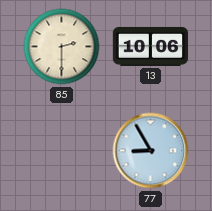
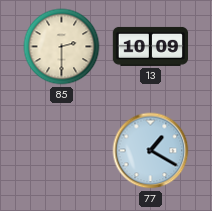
13: 10:06 -> 10:09 (151, 46)
77: 8:55 -> 1:20 (151, 151)
